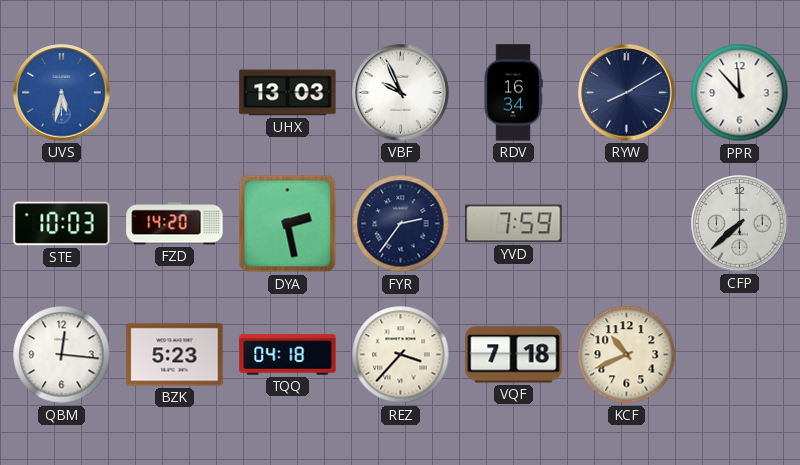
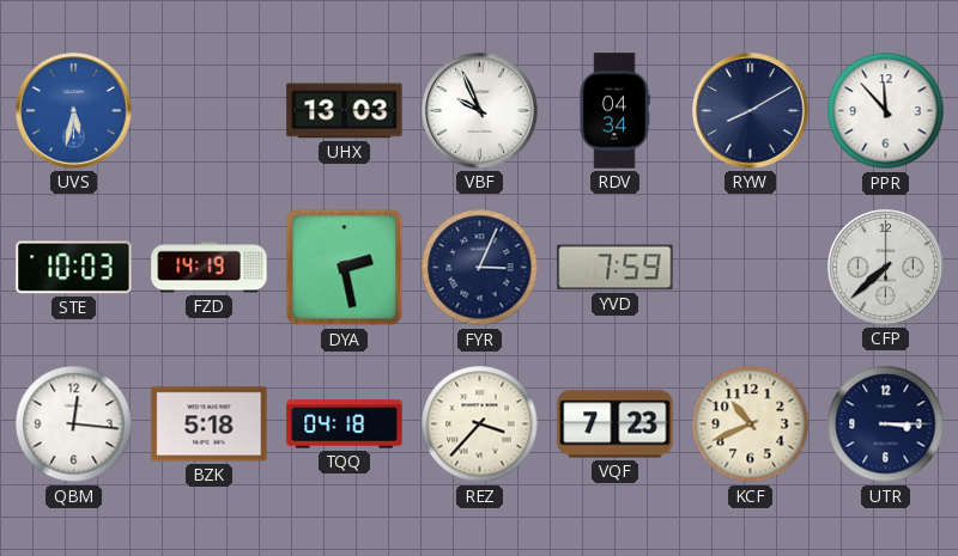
RDV: 16:34 -> 04:34 (614, 111)
FZD: 14:20 -> 14:19 (210, 268)
FYR: 2:36 -> 3:04 (480, 268)
BZK: 5:23 -> 5:18 (210, 424)
VQF: 7:18 -> 7:23 (616, 424)
UTR: none -> 3:15 (886, 424)
